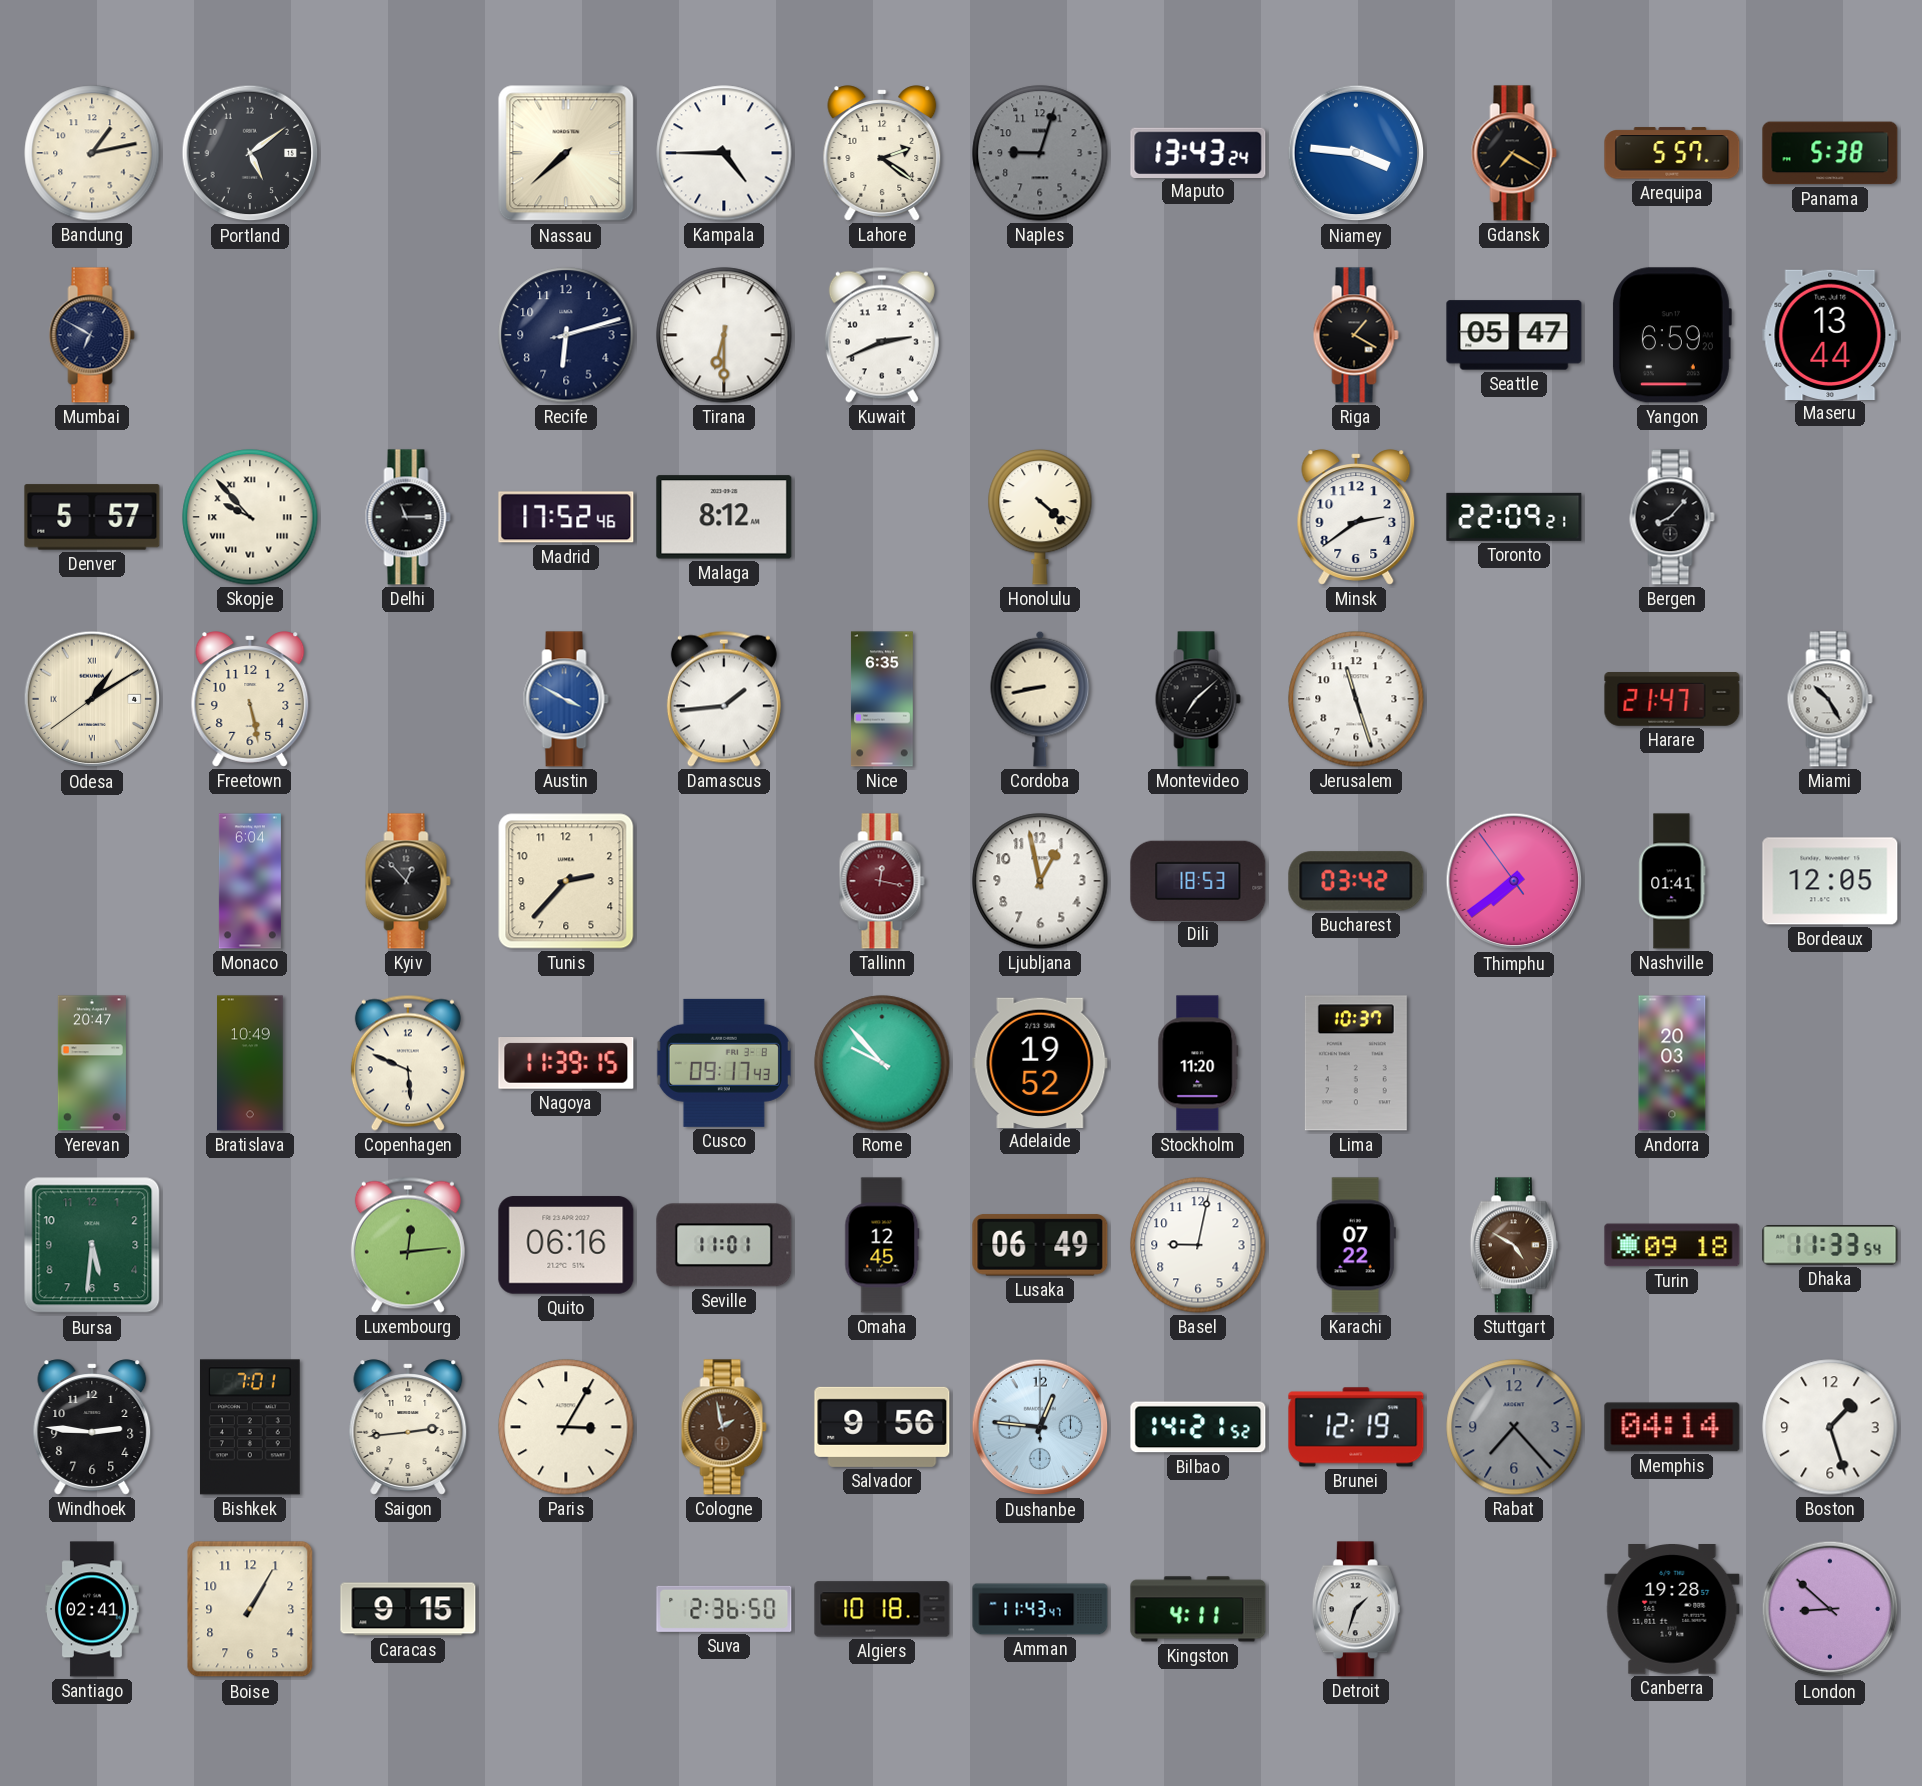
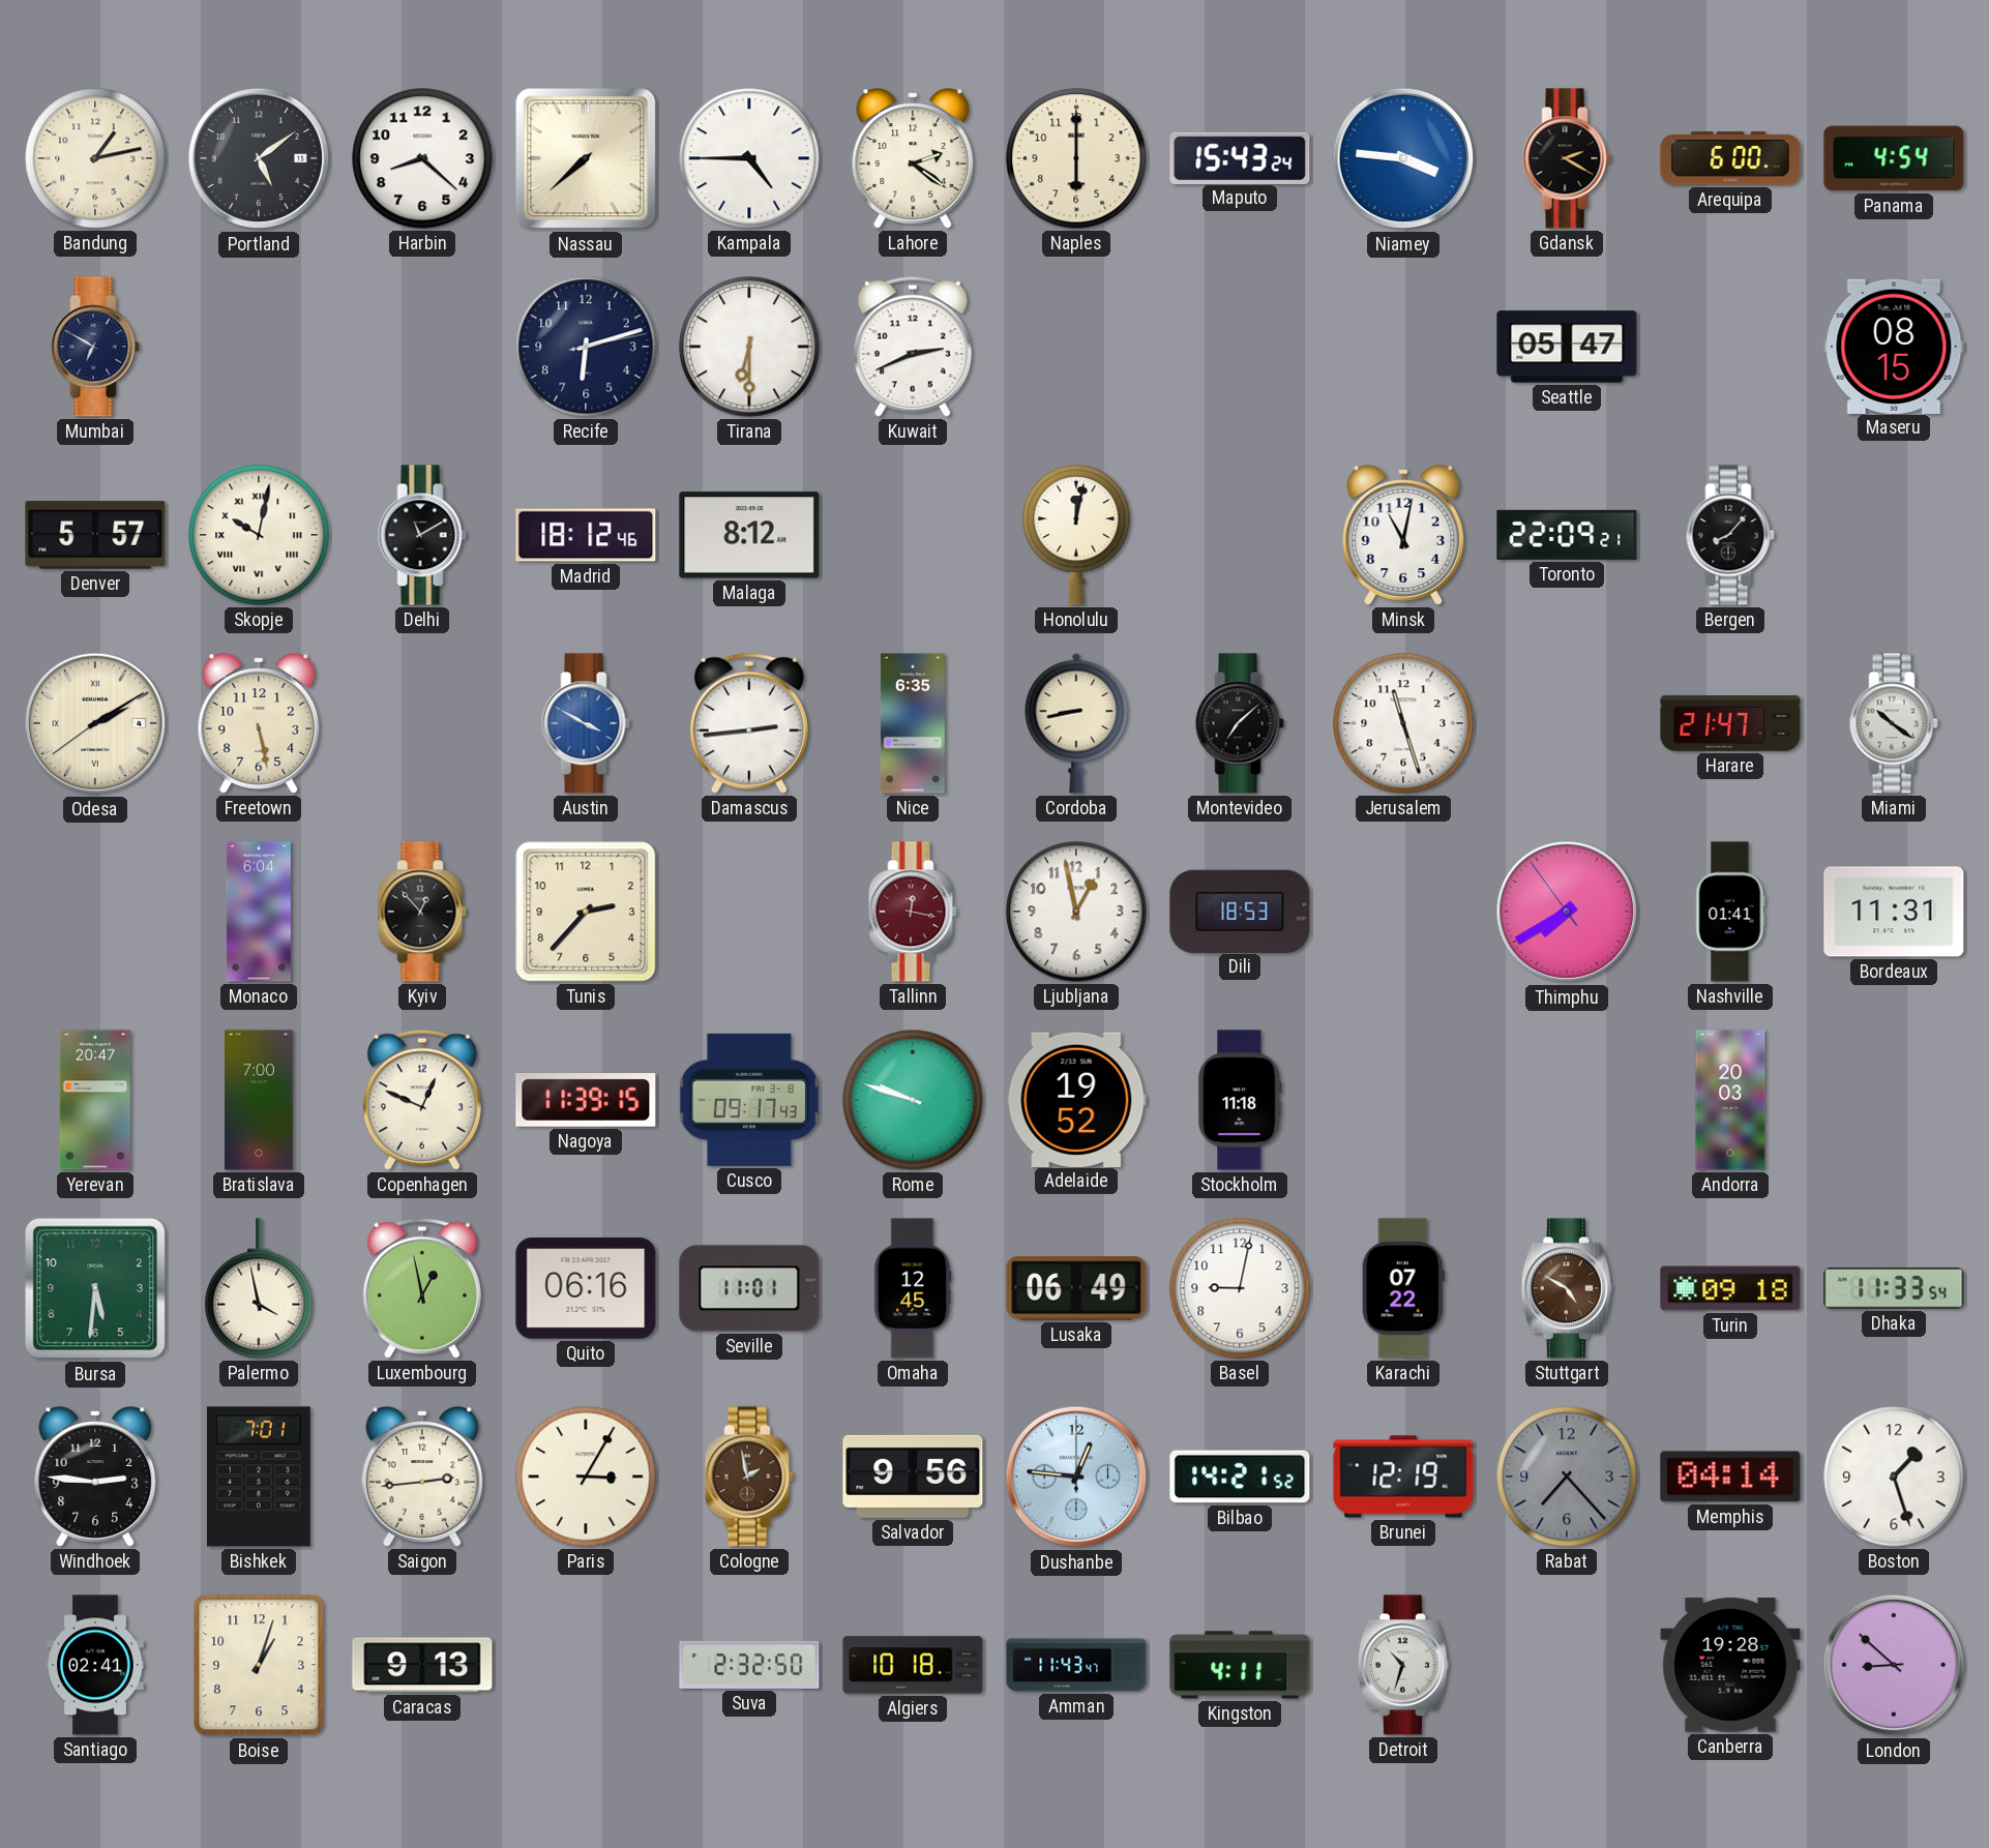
Harbin: none -> 8:22 (422, 158)
Naples: 9:03 -> 6:00 (1076, 158)
Naples dial: grey -> cream (1076, 158)
Maputo: 13:43 -> 15:43 (1240, 157)
Gdansk: 7:20 -> 2:20 (1567, 158)
Arequipa: 5:57 -> 6:00 (1730, 158)
Panama: 5:38 -> 4:54 (1894, 158)
Riga: 1:20 -> none (1356, 335)
Yangon: 6:59 -> none (1671, 335)
Maseru: 13:44 -> 08:15 (1894, 346)
Skopje: 9:53 -> 10:02 (259, 535)
Delhi: 11:15 -> 11:10 (422, 535)
Madrid: 17:52 -> 18:12 (586, 535)
Honolulu: 4:22 -> 12:02 (1076, 535)
Minsk: 2:39 -> 11:02 (1403, 535)
Odesa: 1:09 -> 2:09 (95, 723)
Damascus: 1:44 -> 2:44 (749, 723)
Miami: 10:25 -> 10:21 (1894, 723)
Bucharest: 03:42 -> none (1356, 881)
Thimphu: 7:38 -> 7:39 (1567, 912)
Bordeaux: 12:05 -> 11:31 (1894, 912)
Bratislava: 10:49 -> 7:00 (259, 1100)
Copenhagen: 5:49 -> 12:49 (422, 1100)
Rome: 9:53 -> 9:48 (913, 1100)
Stockholm: 11:20 -> 11:18 (1240, 1100)
Lima: 10:37 -> none (1356, 1063)
Palermo: none -> 3:58 (259, 1288)
Luxembourg: 12:14 -> 12:58 (422, 1288)
Boise: 1:05 -> 1:03 (259, 1665)
Caracas: 9:15 -> 9:13 (422, 1665)
Suva: 2:36 -> 2:32 (749, 1665)
Detroit: 1:33 -> 10:33 (1403, 1665)
